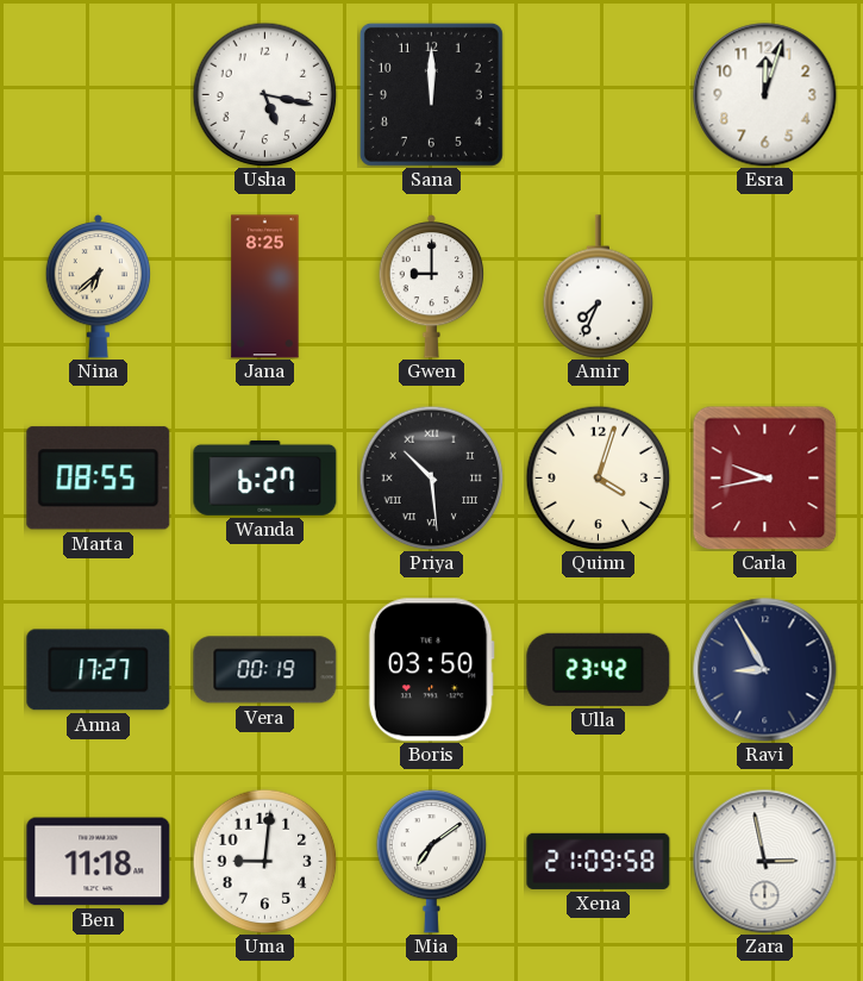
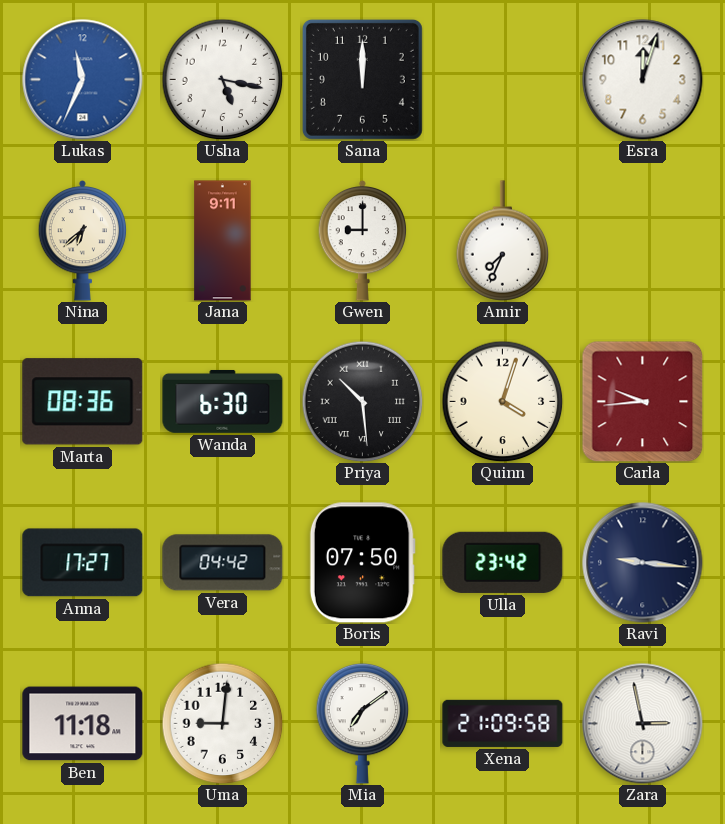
Lukas: none -> 11:34 (83, 80)
Jana: 8:25 -> 9:11 (223, 241)
Marta: 08:55 -> 08:36 (83, 402)
Wanda: 6:27 -> 6:30 (223, 401)
Carla: 9:43 -> 9:44 (642, 401)
Vera: 00:19 -> 04:42 (223, 563)
Boris: 03:50 -> 07:50 (362, 563)
Ravi: 8:55 -> 9:16 (643, 563)
